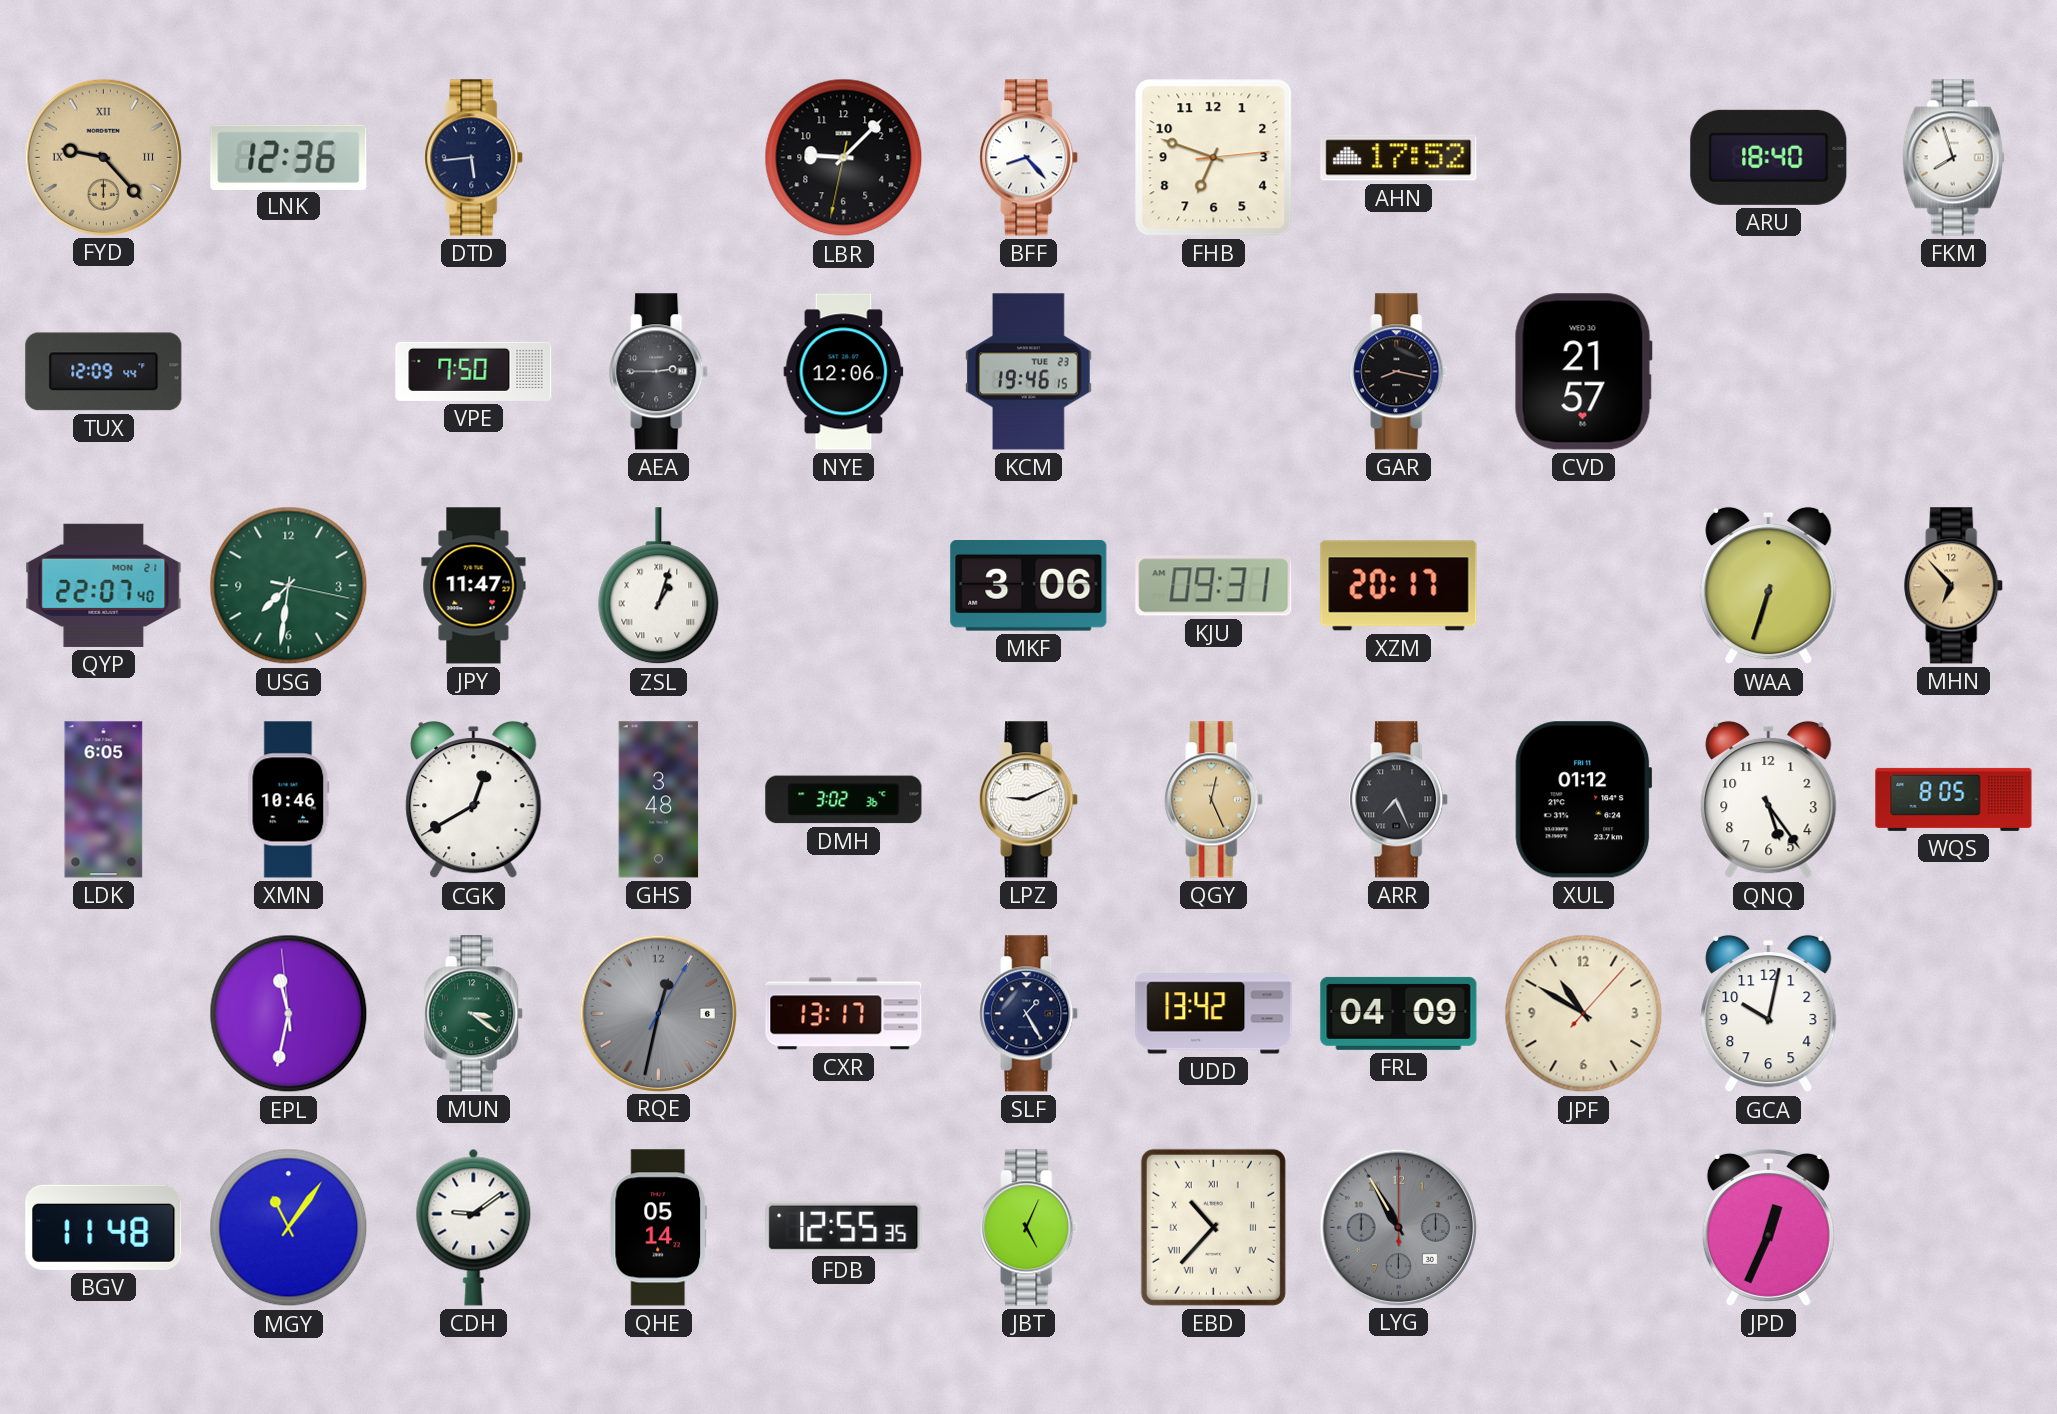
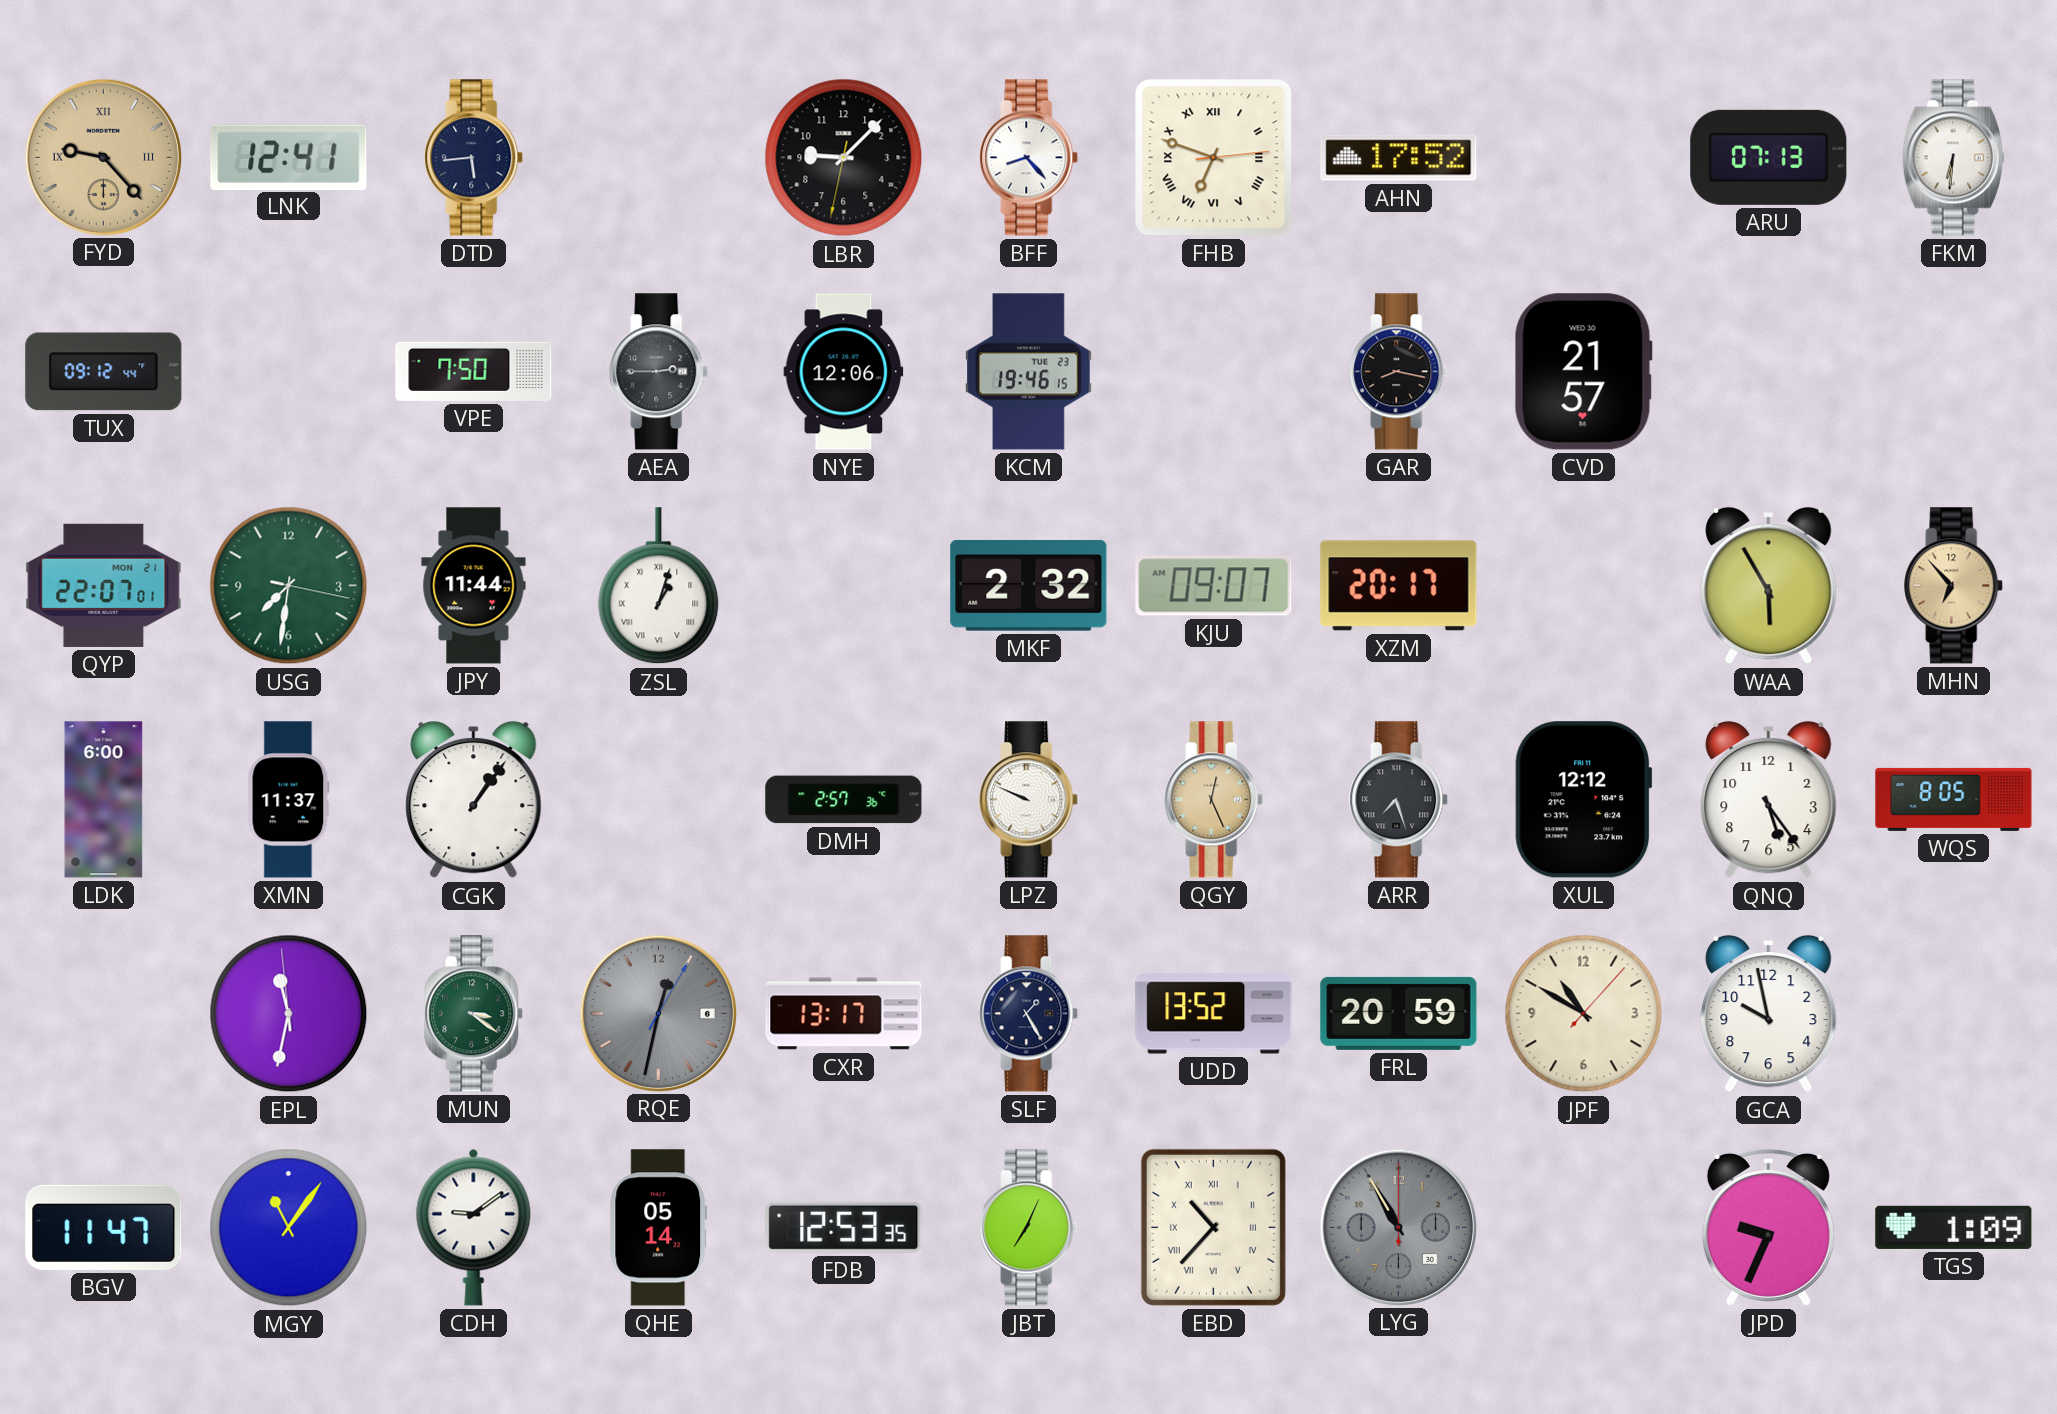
LNK: 12:36 -> 12:41 (289, 157)
FHB numerals: Arabic -> Roman (1214, 158)
ARU: 18:40 -> 07:13 (1769, 157)
FKM: 7:57 -> 6:31 (1954, 158)
TUX: 12:09 -> 09:12 (104, 372)
QYP: 22:07:40 -> 22:07:01 (104, 585)
JPY: 11:47 -> 11:44 (474, 586)
MKF: 3:06 -> 2:32 (1029, 585)
KJU: 09:31 -> 09:07 (1214, 586)
WAA: 6:33 -> 5:55 (1769, 586)
LDK: 6:05 -> 6:00 (104, 800)
XMN: 10:46 -> 11:37 (289, 800)
CGK: 12:40 -> 1:06 (474, 800)
GHS: 3:48 -> none (659, 800)
DMH: 3:02 -> 2:57 (844, 800)
LPZ: 9:11 -> 9:49 (1029, 800)
ARR: 7:26 -> 7:27 (1399, 800)
XUL: 01:12 -> 12:12 (1584, 800)
UDD: 13:42 -> 13:52 (1214, 1014)
FRL: 04:09 -> 20:59 (1399, 1013)
GCA: 10:02 -> 9:58 (1769, 1014)
BGV: 11:48 -> 11:47 (104, 1227)
FDB: 12:55 -> 12:53 (844, 1227)
JBT: 5:04 -> 7:04 (1029, 1228)
JPD: 12:34 -> 9:34 (1768, 1227)
TGS: none -> 1:09 (1954, 1227)
